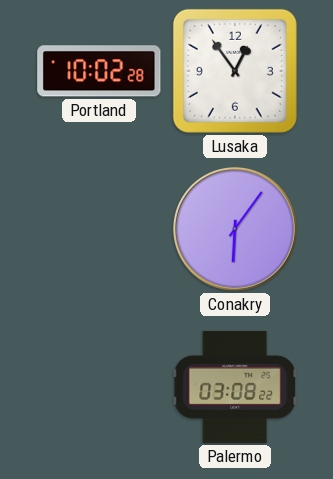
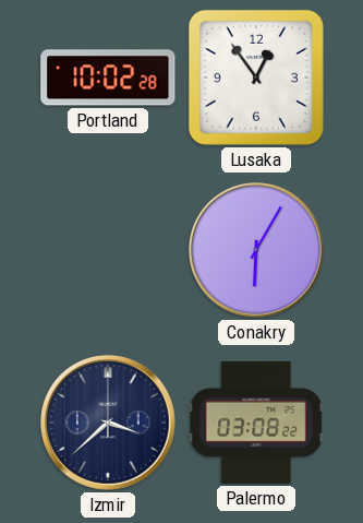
Conakry: 6:06 -> 6:05 (257, 251)
Izmir: none -> 3:38 (109, 424)
